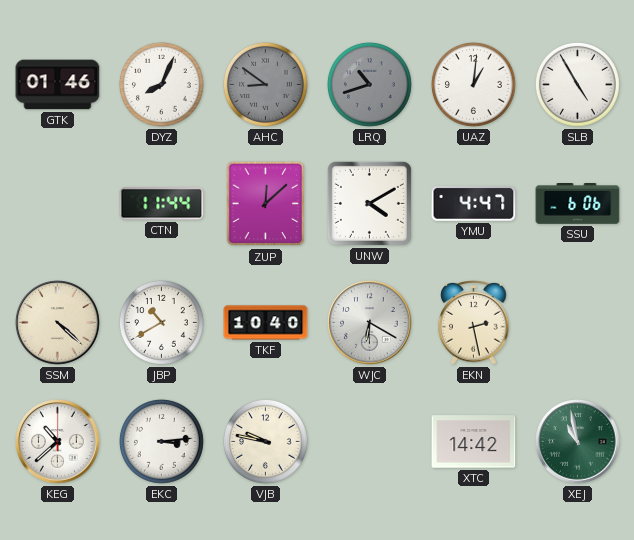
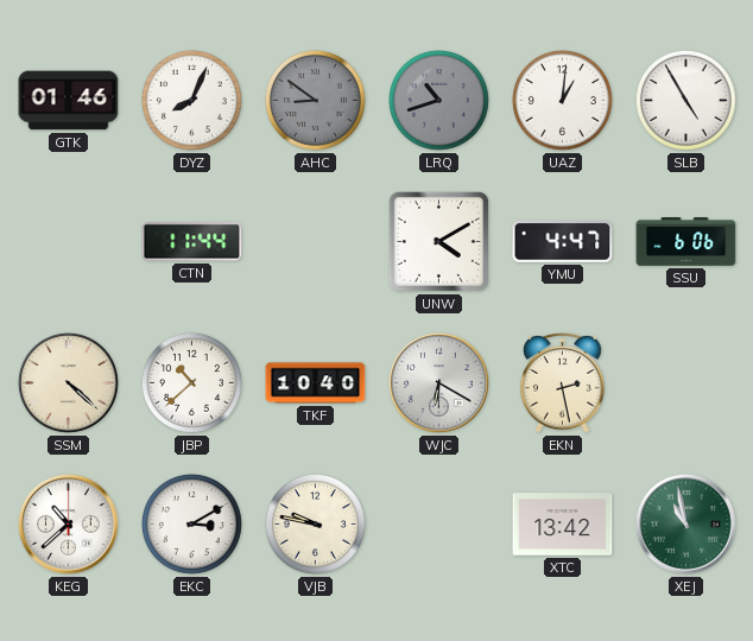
ZUP: 12:08 -> none (266, 204)
JBP: 10:40 -> 10:38 (192, 383)
EKC: 3:14 -> 3:10 (192, 525)
XTC: 14:42 -> 13:42 (563, 525)
